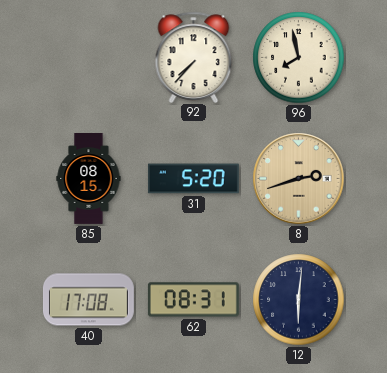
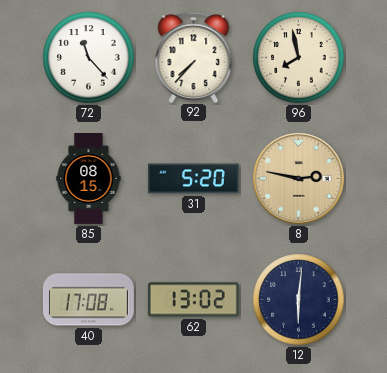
72: none -> 11:23 (89, 58)
8: 2:42 -> 2:47 (299, 179)
62: 08:31 -> 13:02 (193, 300)
